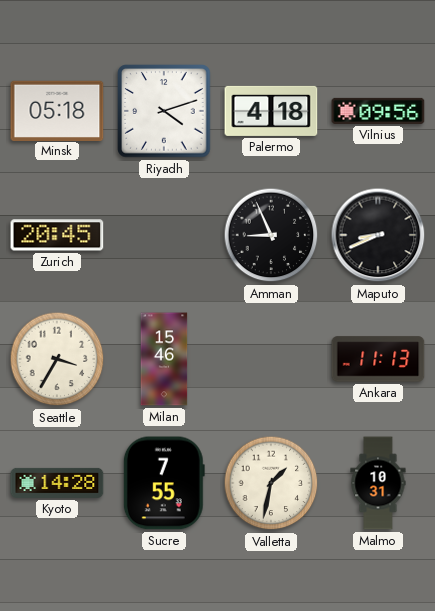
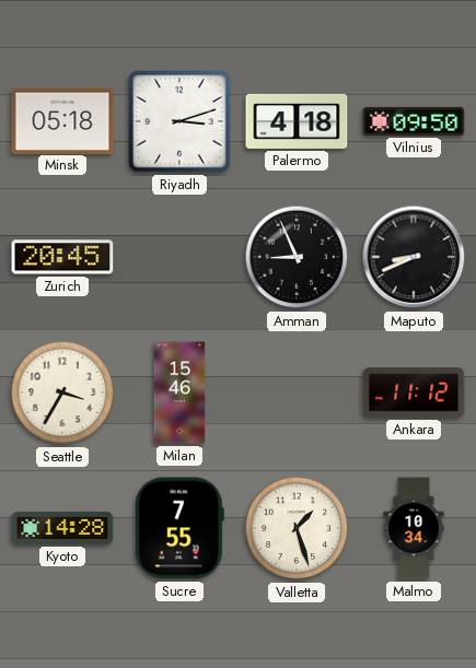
Riyadh: 4:12 -> 3:12 (179, 121)
Vilnius: 09:56 -> 09:50 (414, 121)
Ankara: 11:13 -> 11:12 (414, 392)
Valletta: 1:32 -> 1:27 (297, 528)
Malmo: 10:31 -> 10:34 (414, 528)
